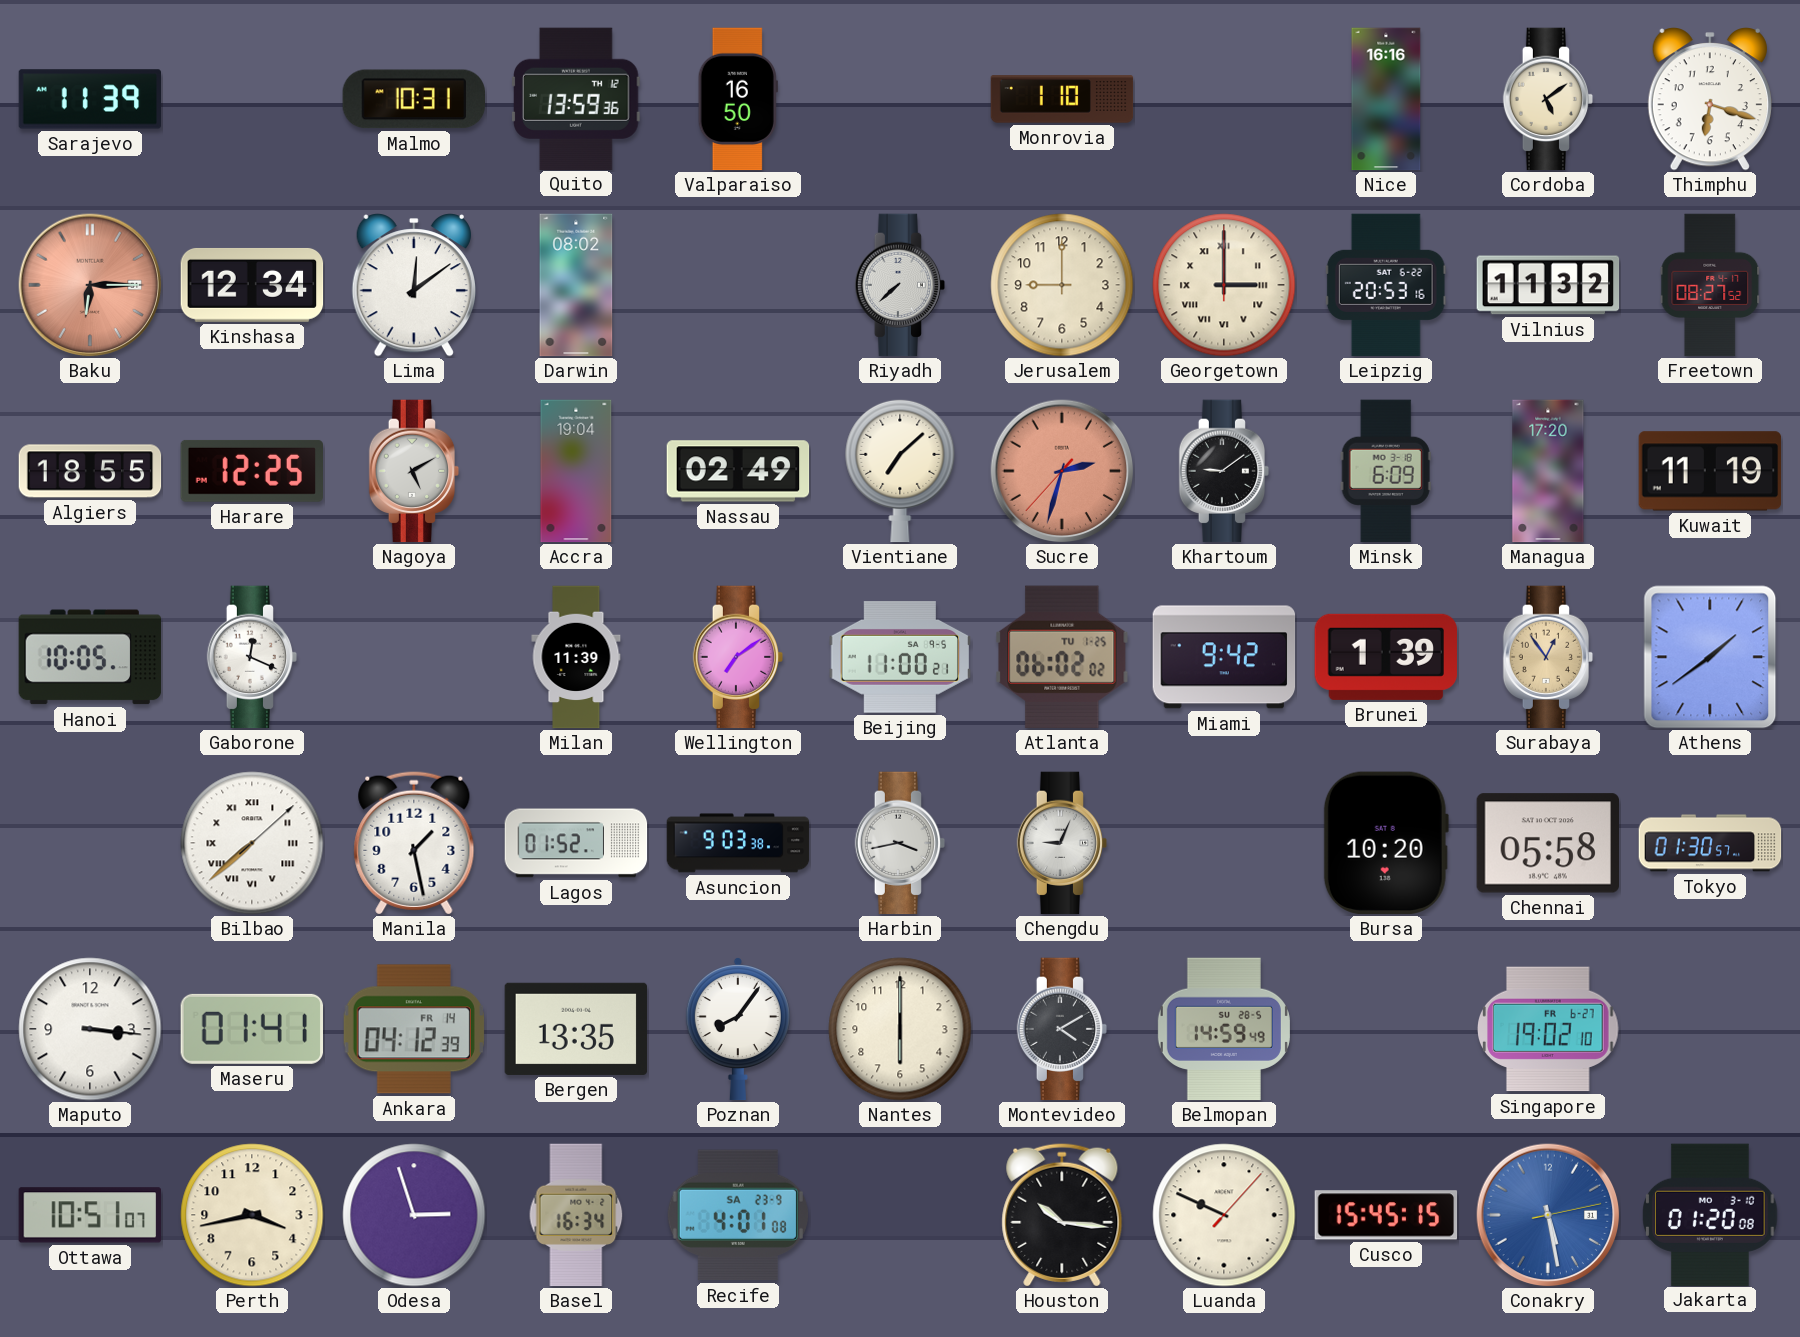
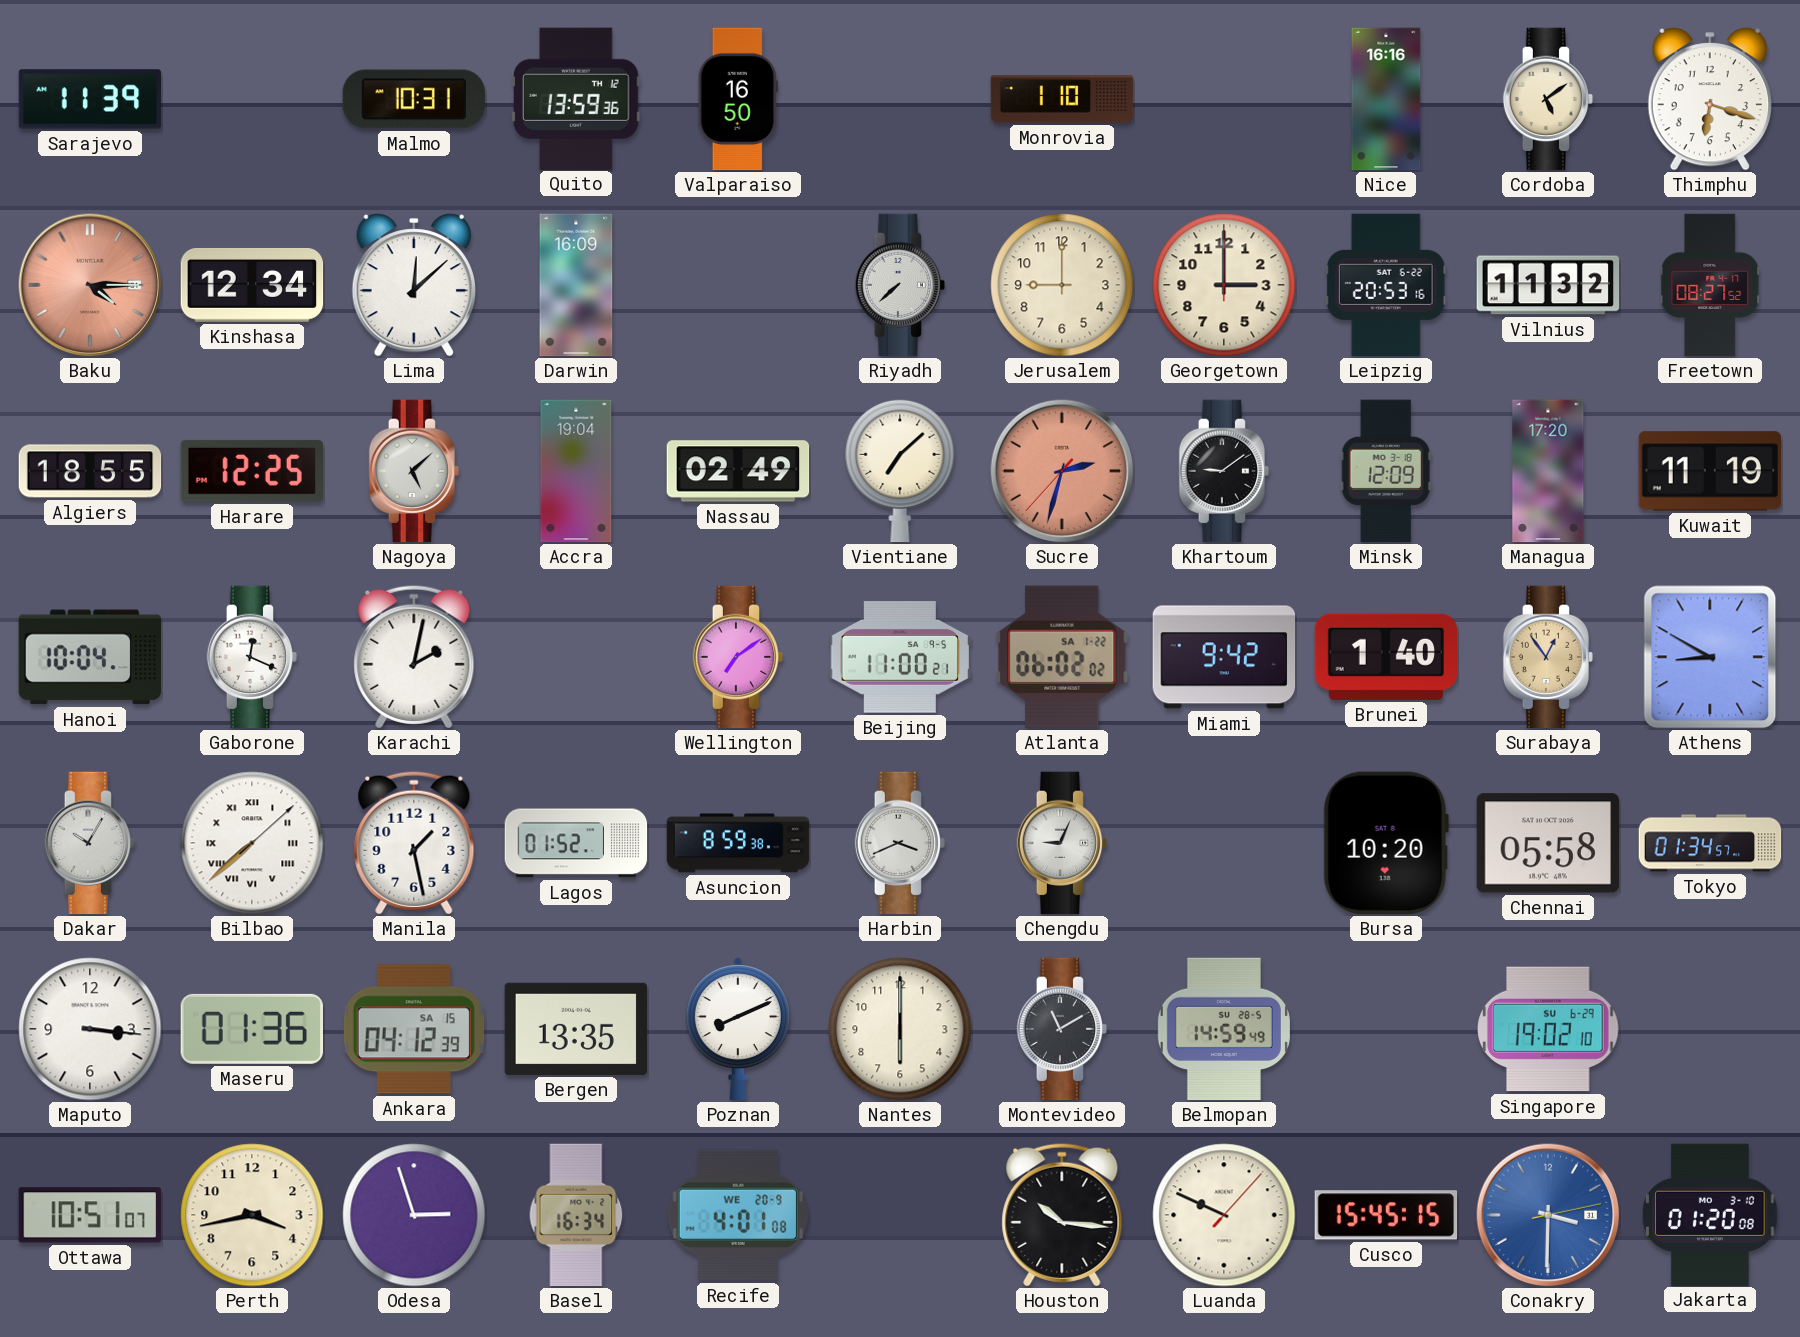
Baku: 6:15 -> 4:15 (90, 285)
Lima: 12:09 -> 12:08 (414, 285)
Darwin: 08:02 -> 16:09 (576, 285)
Georgetown numerals: Roman -> Arabic (1224, 285)
Nagoya: 5:10 -> 5:08 (414, 471)
Minsk: 6:09 -> 12:09 (1386, 471)
Hanoi: 10:05 -> 10:04 (90, 657)
Karachi: none -> 2:02 (414, 657)
Milan: 11:39 -> none (576, 657)
Atlanta date: TU 1-25 -> SA 1-22 (1062, 657)
Brunei: 1:39 -> 1:40 (1385, 657)
Athens: 1:39 -> 8:50 (1710, 657)
Dakar: none -> 10:05 (90, 843)
Asuncion: 9:03 -> 8:59 (738, 843)
Harbin: 3:43 -> 3:41 (900, 843)
Tokyo: 01:30 -> 01:34 (1710, 843)
Maseru: 01:41 -> 01:36 (251, 1029)
Ankara date: FR 14 -> SA 15 (414, 1029)
Poznan: 8:06 -> 8:11 (738, 1030)
Montevideo: 4:10 -> 11:10 (1062, 1029)
Singapore date: FR 6-27 -> SU 6-29 (1548, 1029)
Recife date: SA 23-9 -> WE 20-9 (738, 1215)
Conakry: 5:28 -> 3:30 (1548, 1215)
